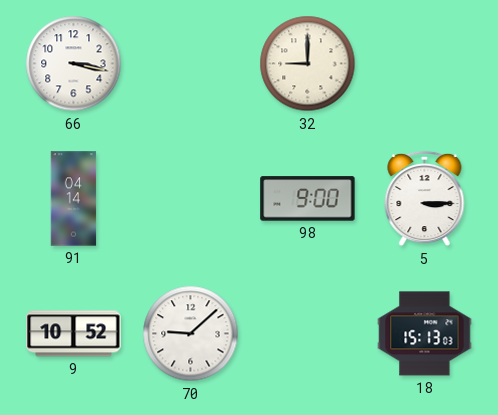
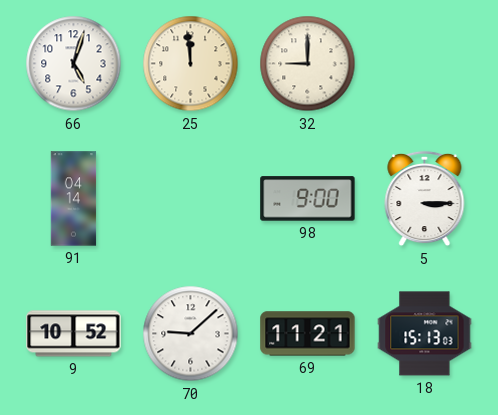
66: 3:17 -> 5:03 (74, 64)
25: none -> 11:59 (191, 64)
69: none -> 11:21 (308, 334)
